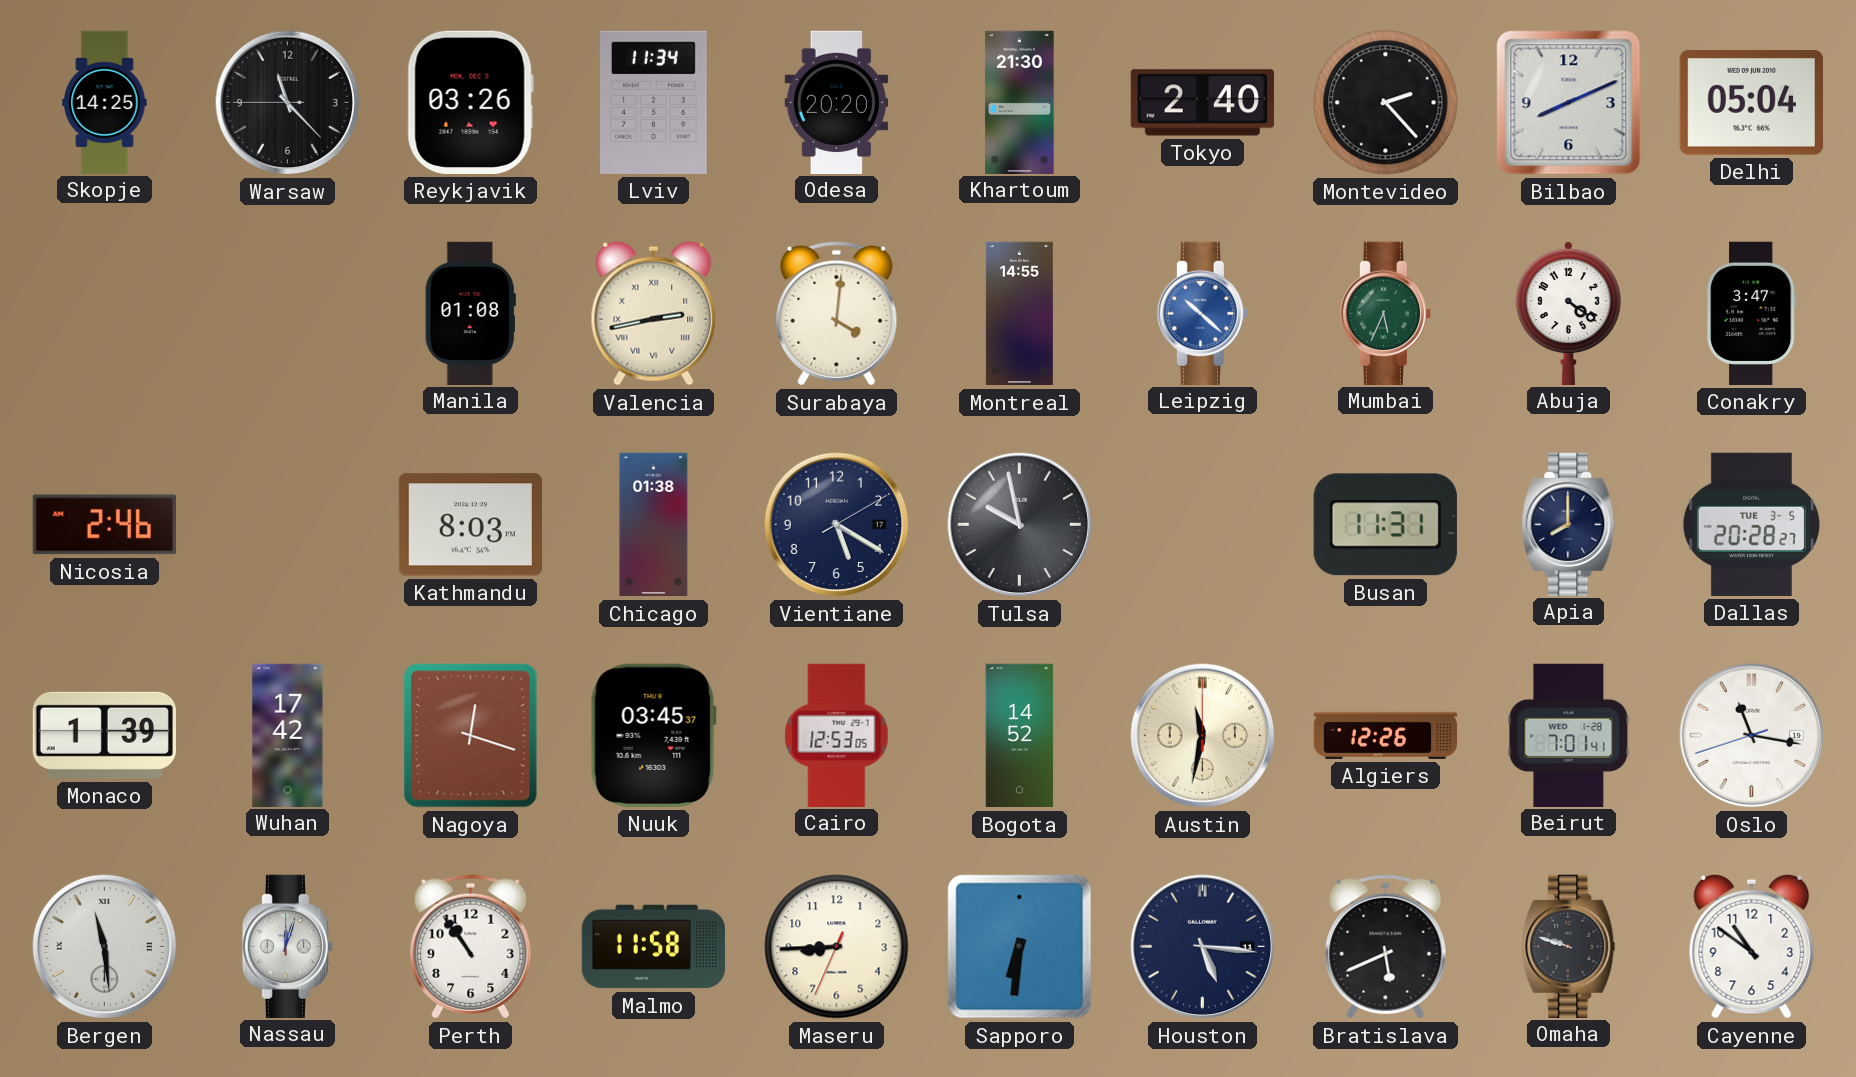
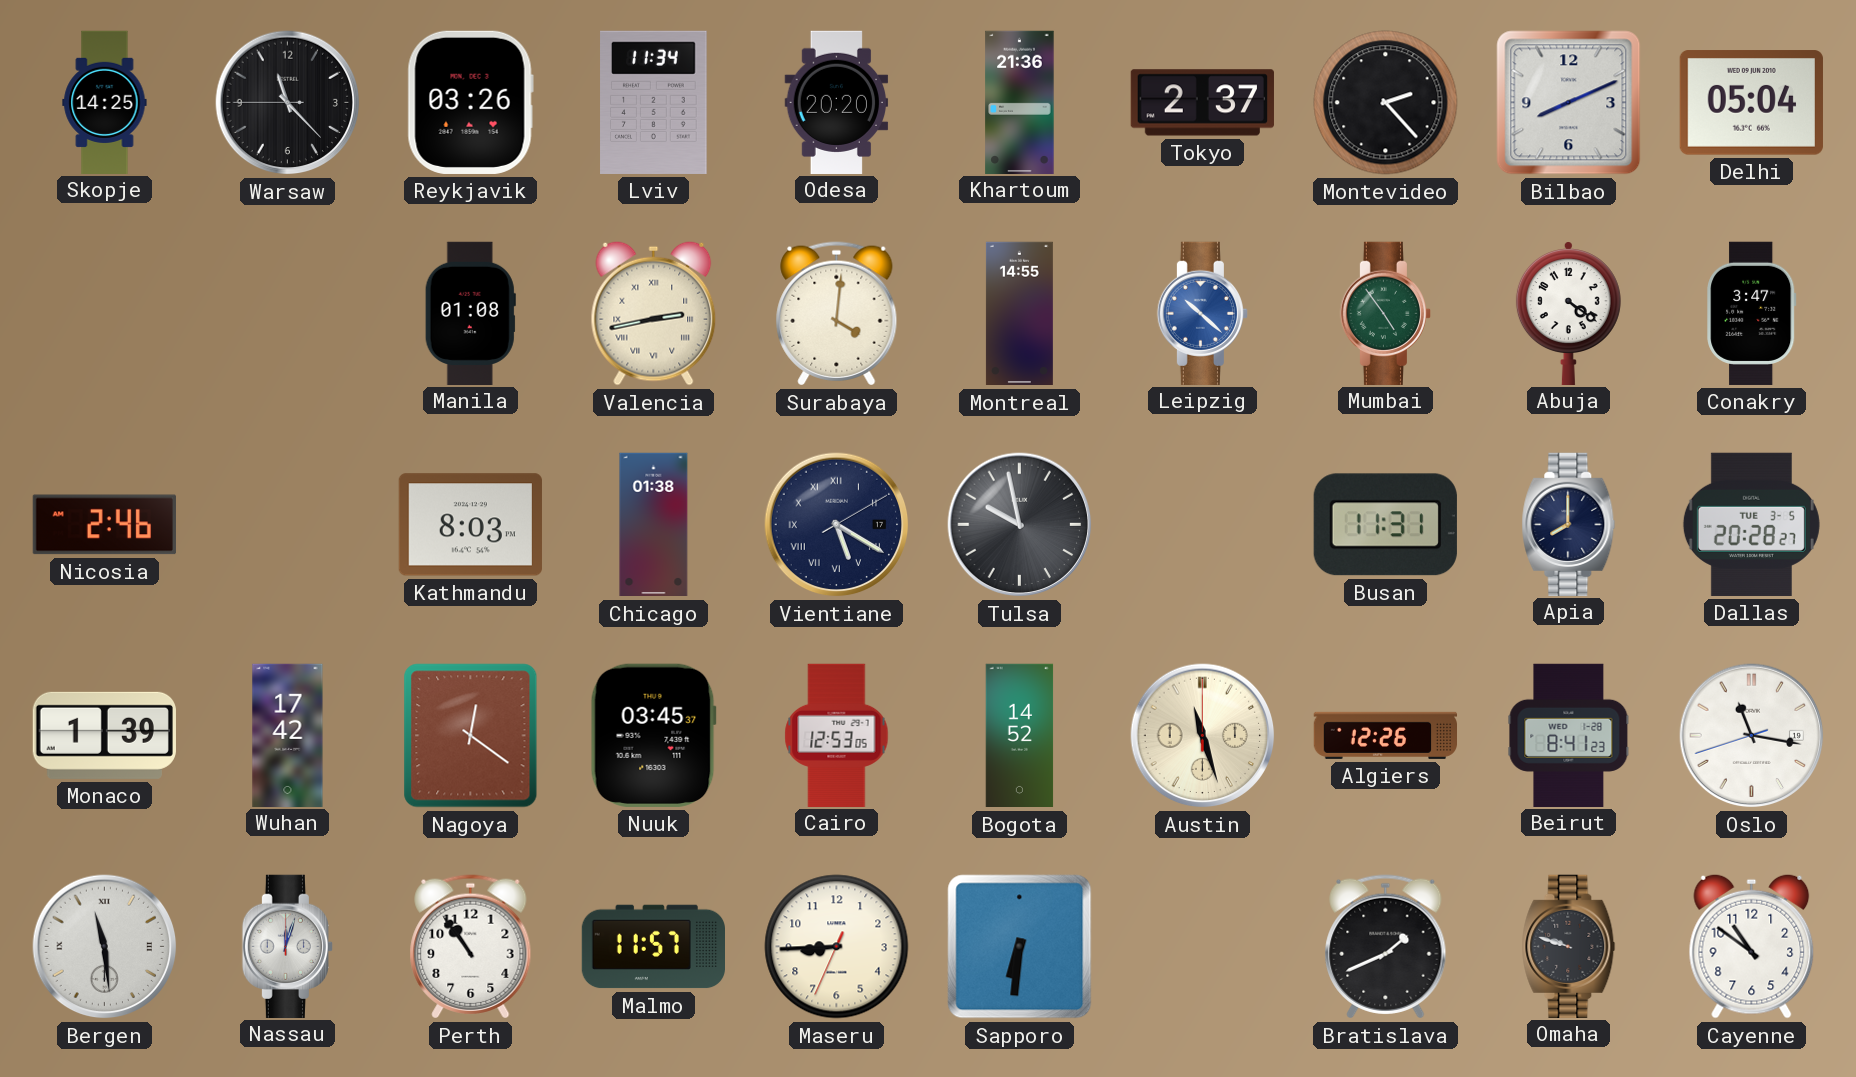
Khartoum: 21:30 -> 21:36 (1020, 102)
Tokyo: 2:40 -> 2:37 (1202, 103)
Mumbai: 5:34 -> 4:54 (1385, 313)
Vientiane numerals: Arabic -> Roman (837, 525)
Nagoya: 12:18 -> 12:21 (471, 736)
Austin: 11:32 -> 11:27 (1203, 736)
Beirut: 7:01 -> 8:41 (1569, 735)
Malmo: 11:58 -> 11:57 (653, 947)
Houston: 5:16 -> none (1203, 947)
Bratislava: 5:41 -> 1:41 (1386, 947)
